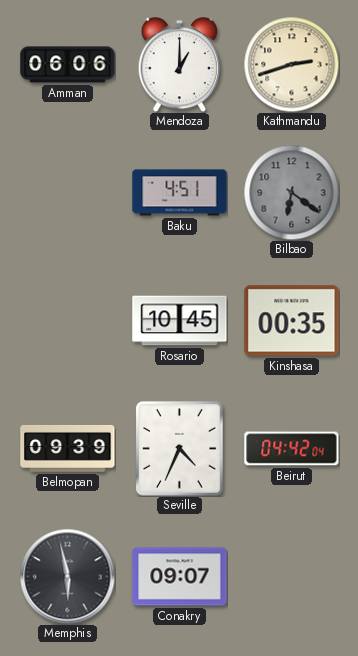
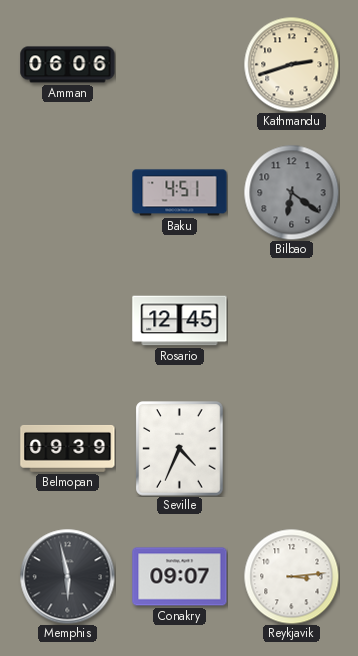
Mendoza: 1:00 -> none (180, 64)
Rosario: 10:45 -> 12:45 (180, 321)
Kinshasa: 00:35 -> none (292, 321)
Beirut: 04:42 -> none (292, 449)
Reykjavik: none -> 3:14 (291, 576)
